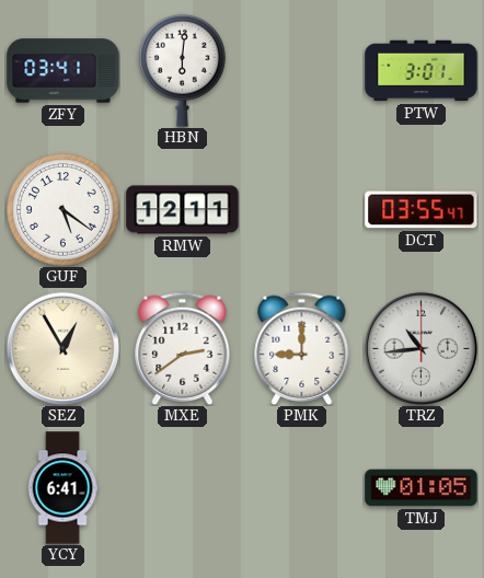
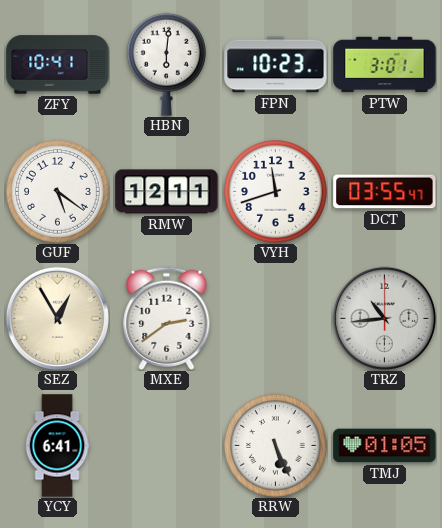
ZFY: 03:41 -> 10:41 (58, 65)
FPN: none -> 10:23 (276, 65)
VYH: none -> 11:42 (276, 192)
PMK: 9:00 -> none (302, 348)
RRW: none -> 5:26 (276, 446)
